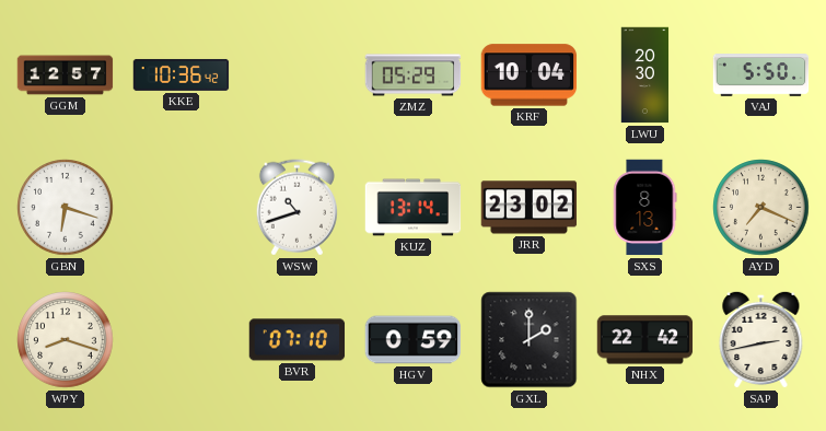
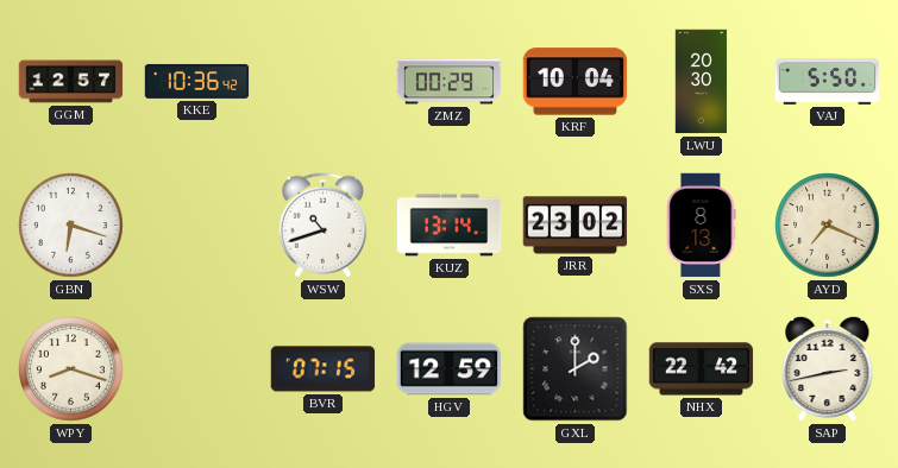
ZMZ: 05:29 -> 00:29 (450, 82)
BVR: 07:10 -> 07:15 (324, 369)
HGV: 0:59 -> 12:59 (450, 369)
